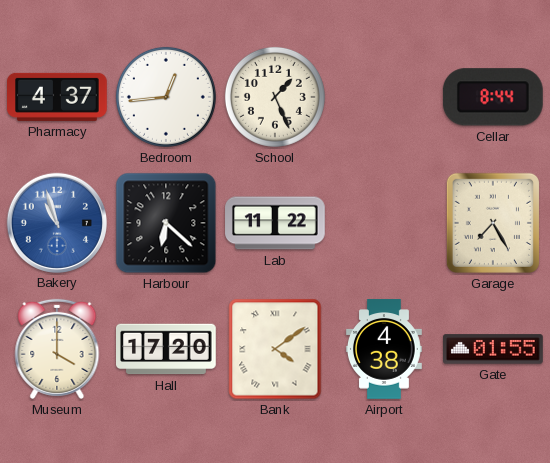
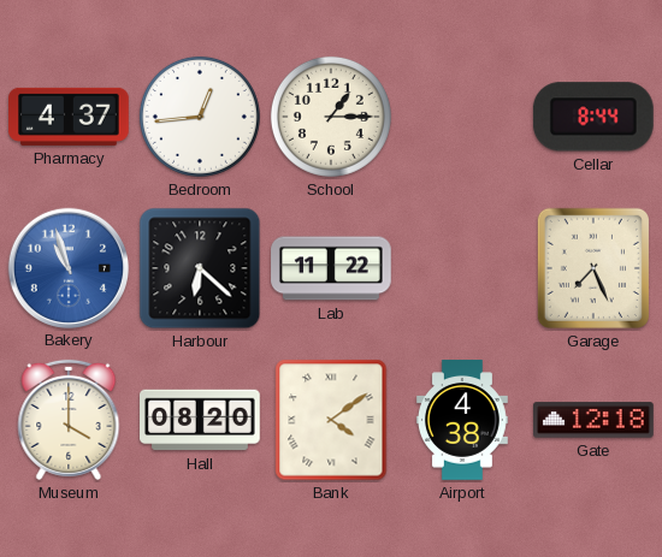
School: 1:26 -> 1:15 (331, 117)
Garage: 7:25 -> 7:26 (593, 268)
Hall: 17:20 -> 08:20 (201, 420)
Gate: 01:55 -> 12:18 (595, 420)
